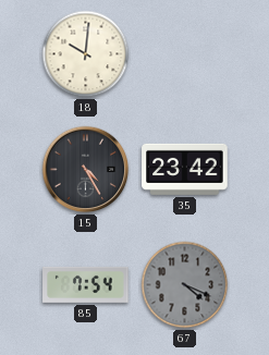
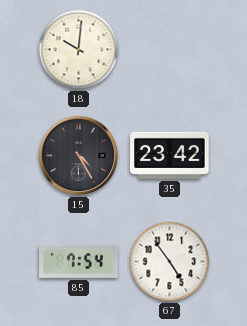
67: 4:19 -> 4:54 (170, 262)
67 dial: grey -> white (170, 262)
